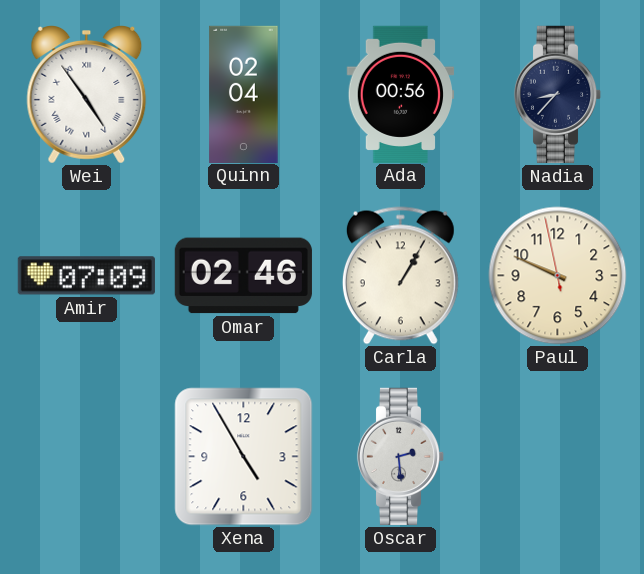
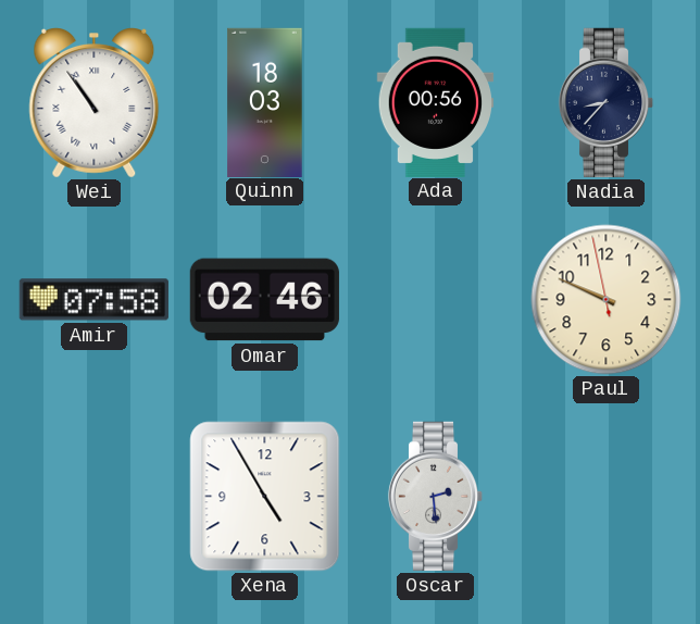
Wei: 4:54 -> 10:54 (95, 103)
Quinn: 02:04 -> 18:03 (265, 102)
Amir: 07:09 -> 07:58 (93, 300)
Carla: 1:05 -> none (400, 276)
